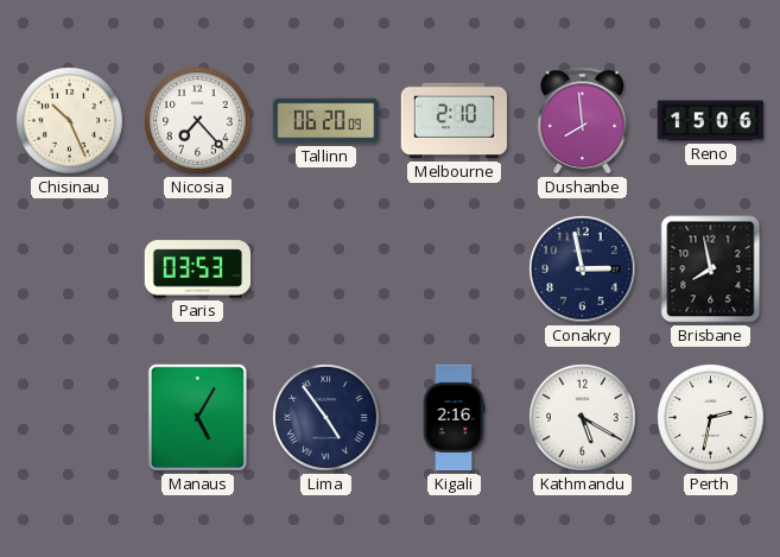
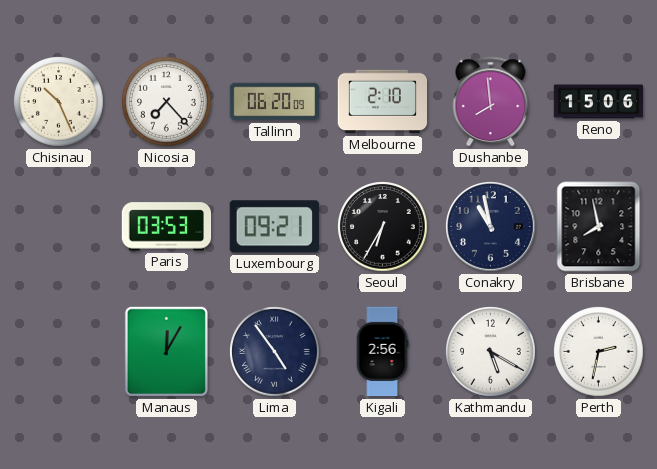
Luxembourg: none -> 09:21 (274, 227)
Seoul: none -> 6:35 (383, 227)
Conakry: 2:58 -> 10:58 (491, 227)
Manaus: 5:05 -> 12:05 (166, 351)
Kigali: 2:16 -> 2:56 (382, 352)
